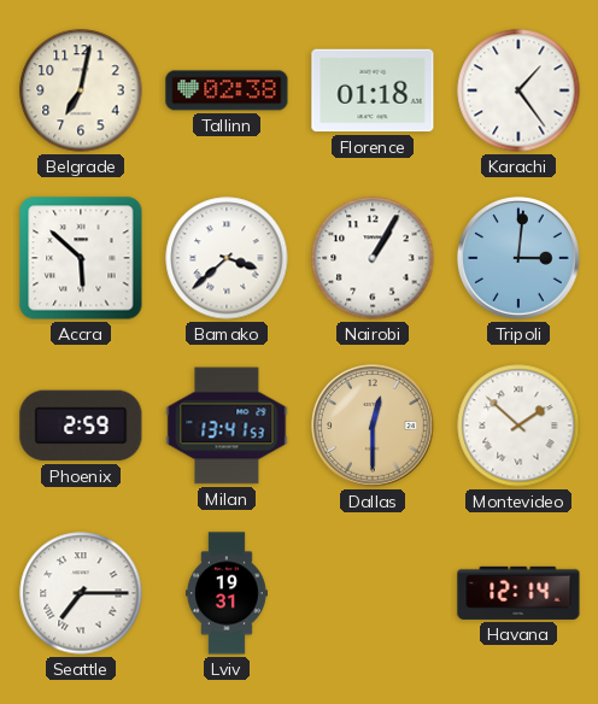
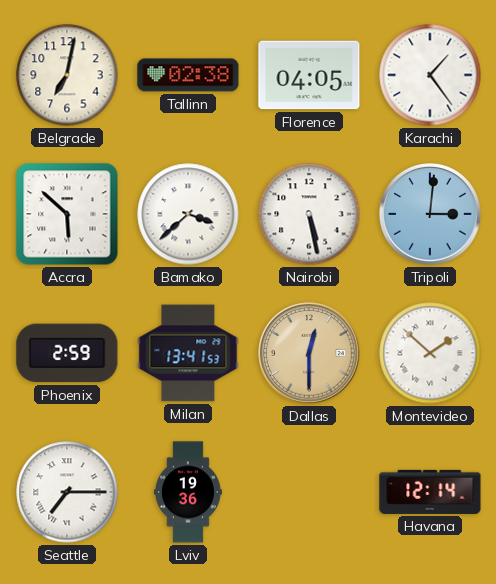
Florence: 01:18 -> 04:05 (309, 75)
Nairobi: 1:05 -> 5:28 (309, 214)
Lviv: 19:31 -> 19:36 (188, 492)
